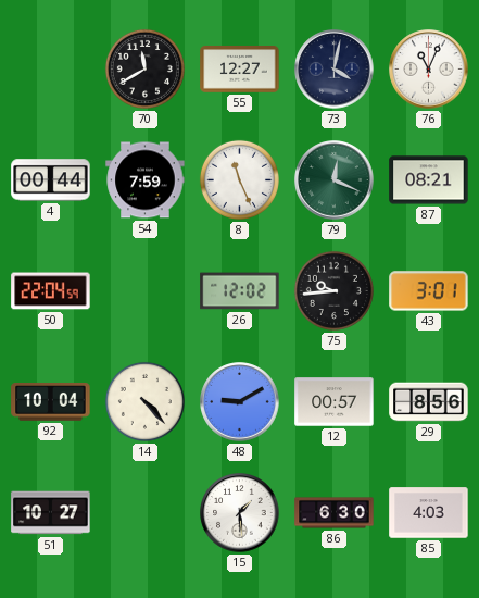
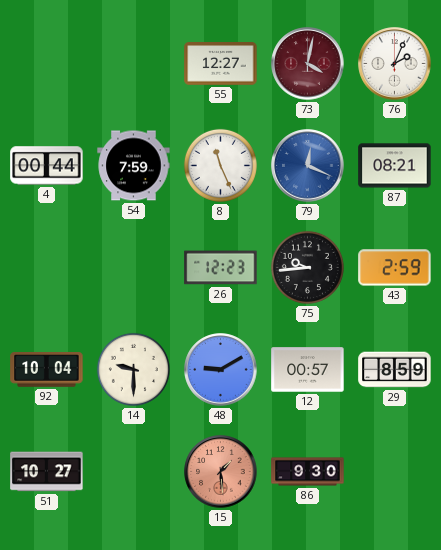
70: 11:40 -> none (144, 68)
73 dial: navy -> burgundy (308, 64)
76: 11:04 -> 2:04 (395, 64)
79 dial: green -> blue (308, 166)
50: 22:04 -> none (51, 291)
26: 12:02 -> 12:23 (221, 268)
43: 3:01 -> 2:59 (395, 268)
14: 4:23 -> 9:30 (133, 369)
29: 8:56 -> 8:59 (395, 370)
15 dial: white -> salmon (221, 472)
86: 6:30 -> 9:30 (308, 472)
85: 4:03 -> none (429, 513)
